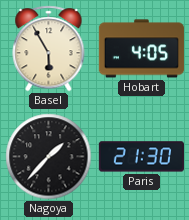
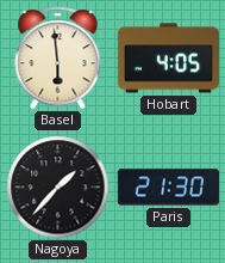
Basel: 5:55 -> 5:59 (58, 59)
